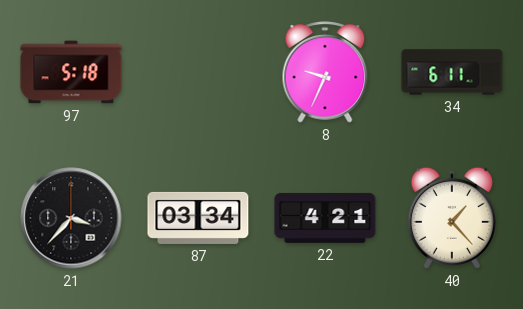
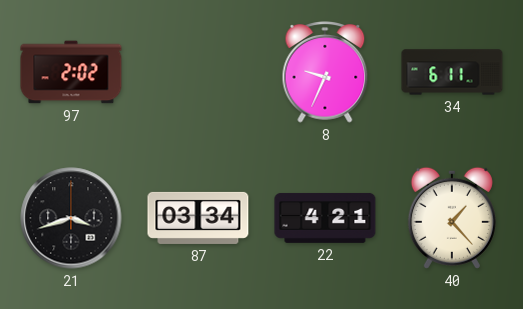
97: 5:18 -> 2:02 (71, 72)
21: 3:37 -> 3:42 (71, 218)
